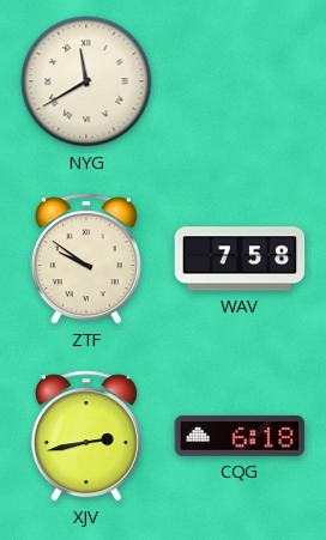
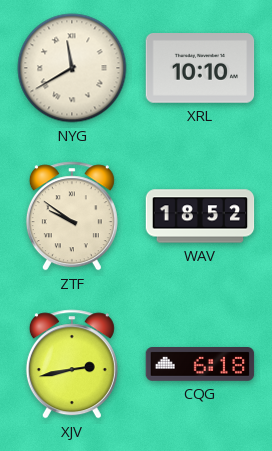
XRL: none -> 10:10 (200, 68)
WAV: 7:58 -> 18:52 (200, 216)
